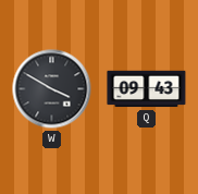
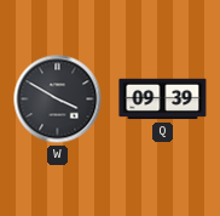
Q: 09:43 -> 09:39 (163, 100)
